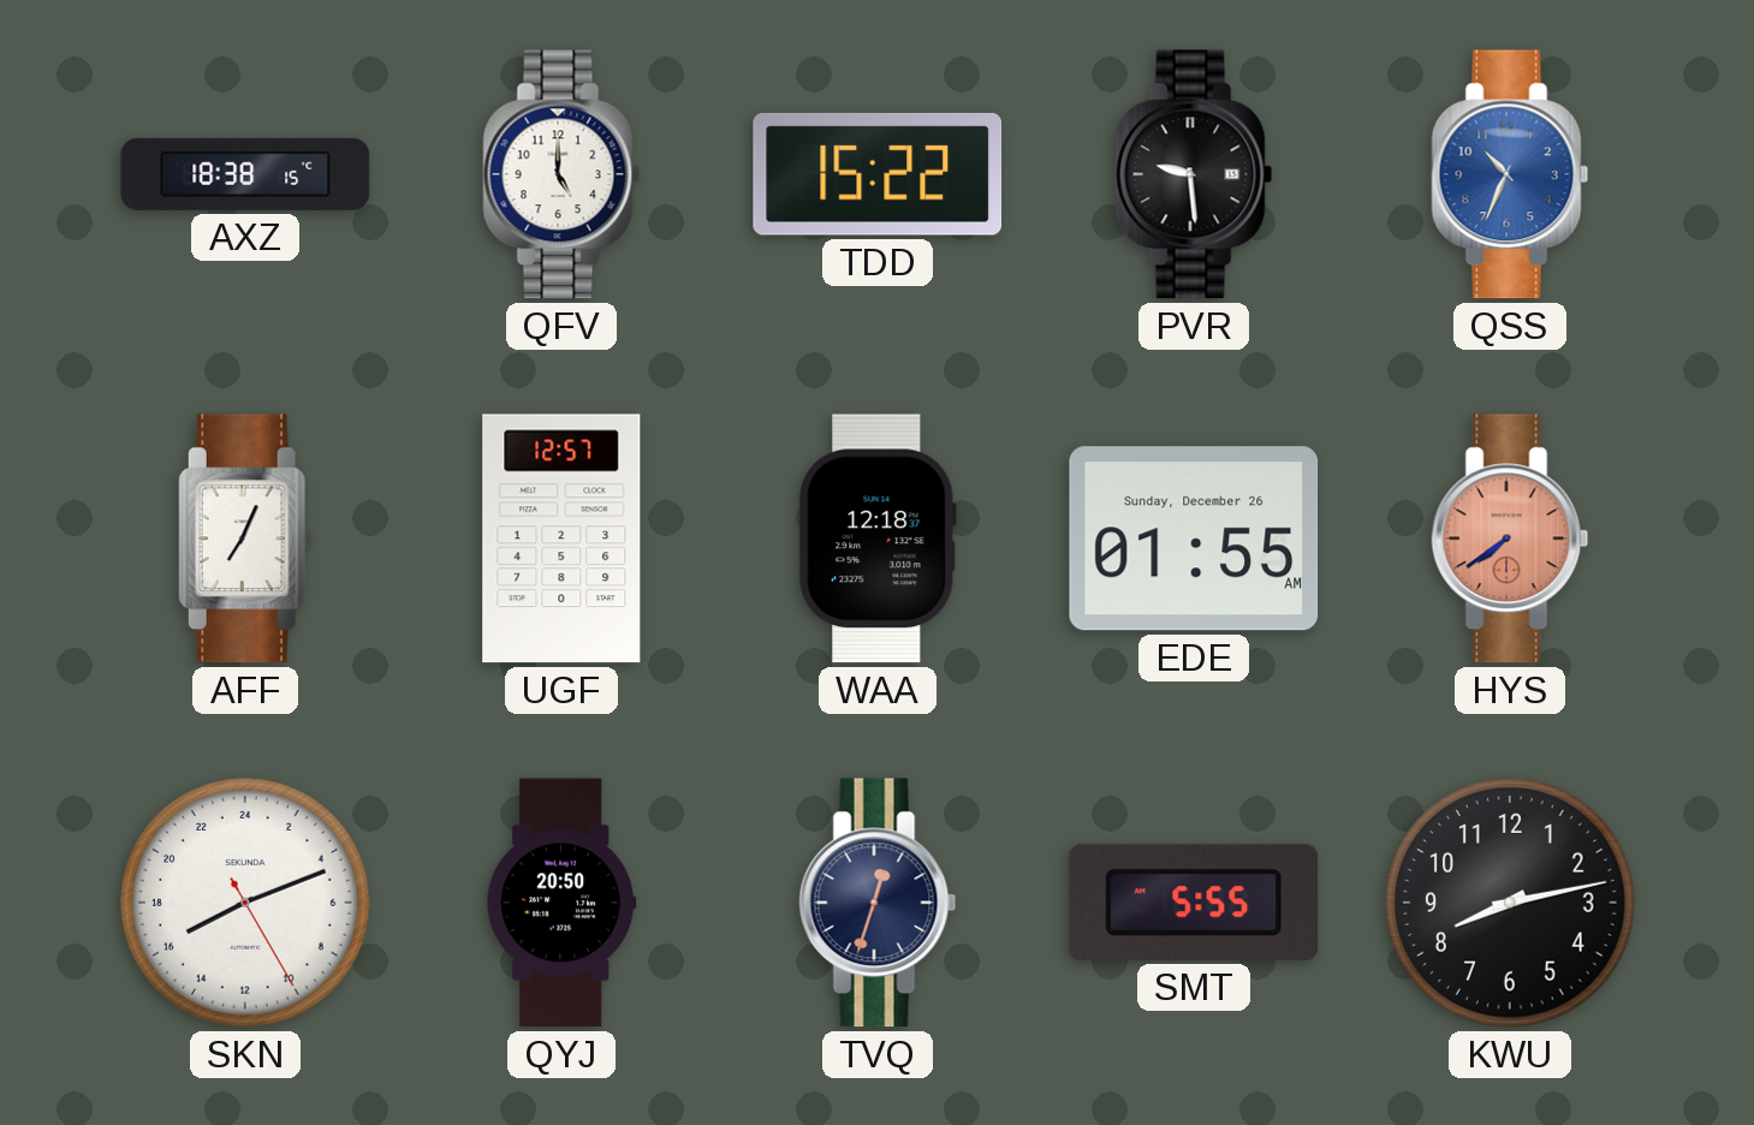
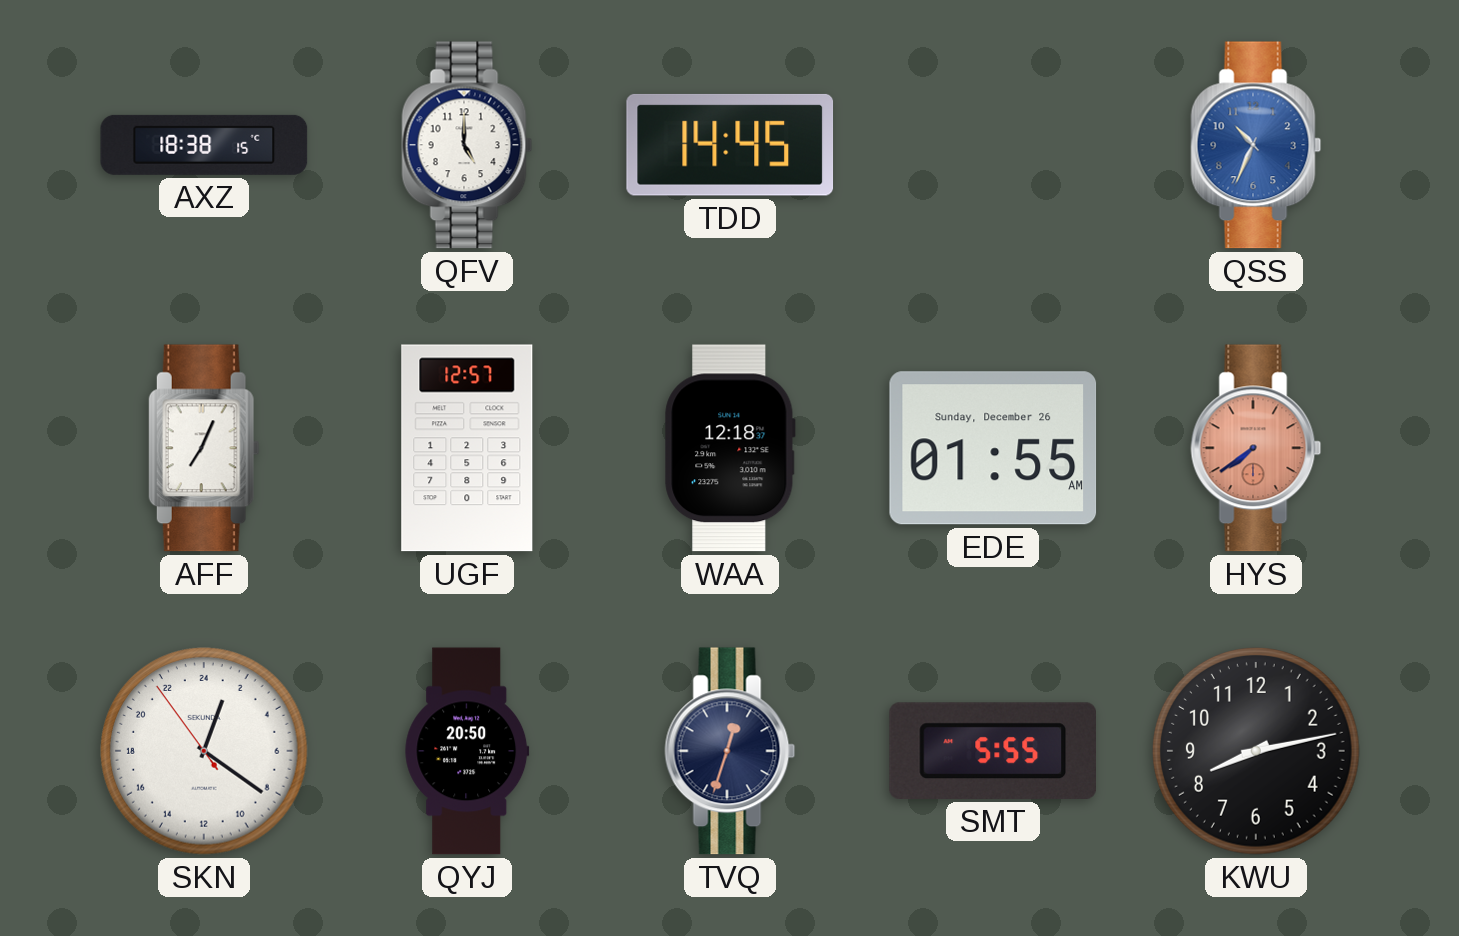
TDD: 15:22 -> 14:45 (730, 145)
PVR: 9:29 -> none (1194, 174)
SKN: 16:11 -> 1:20 (205, 752)
